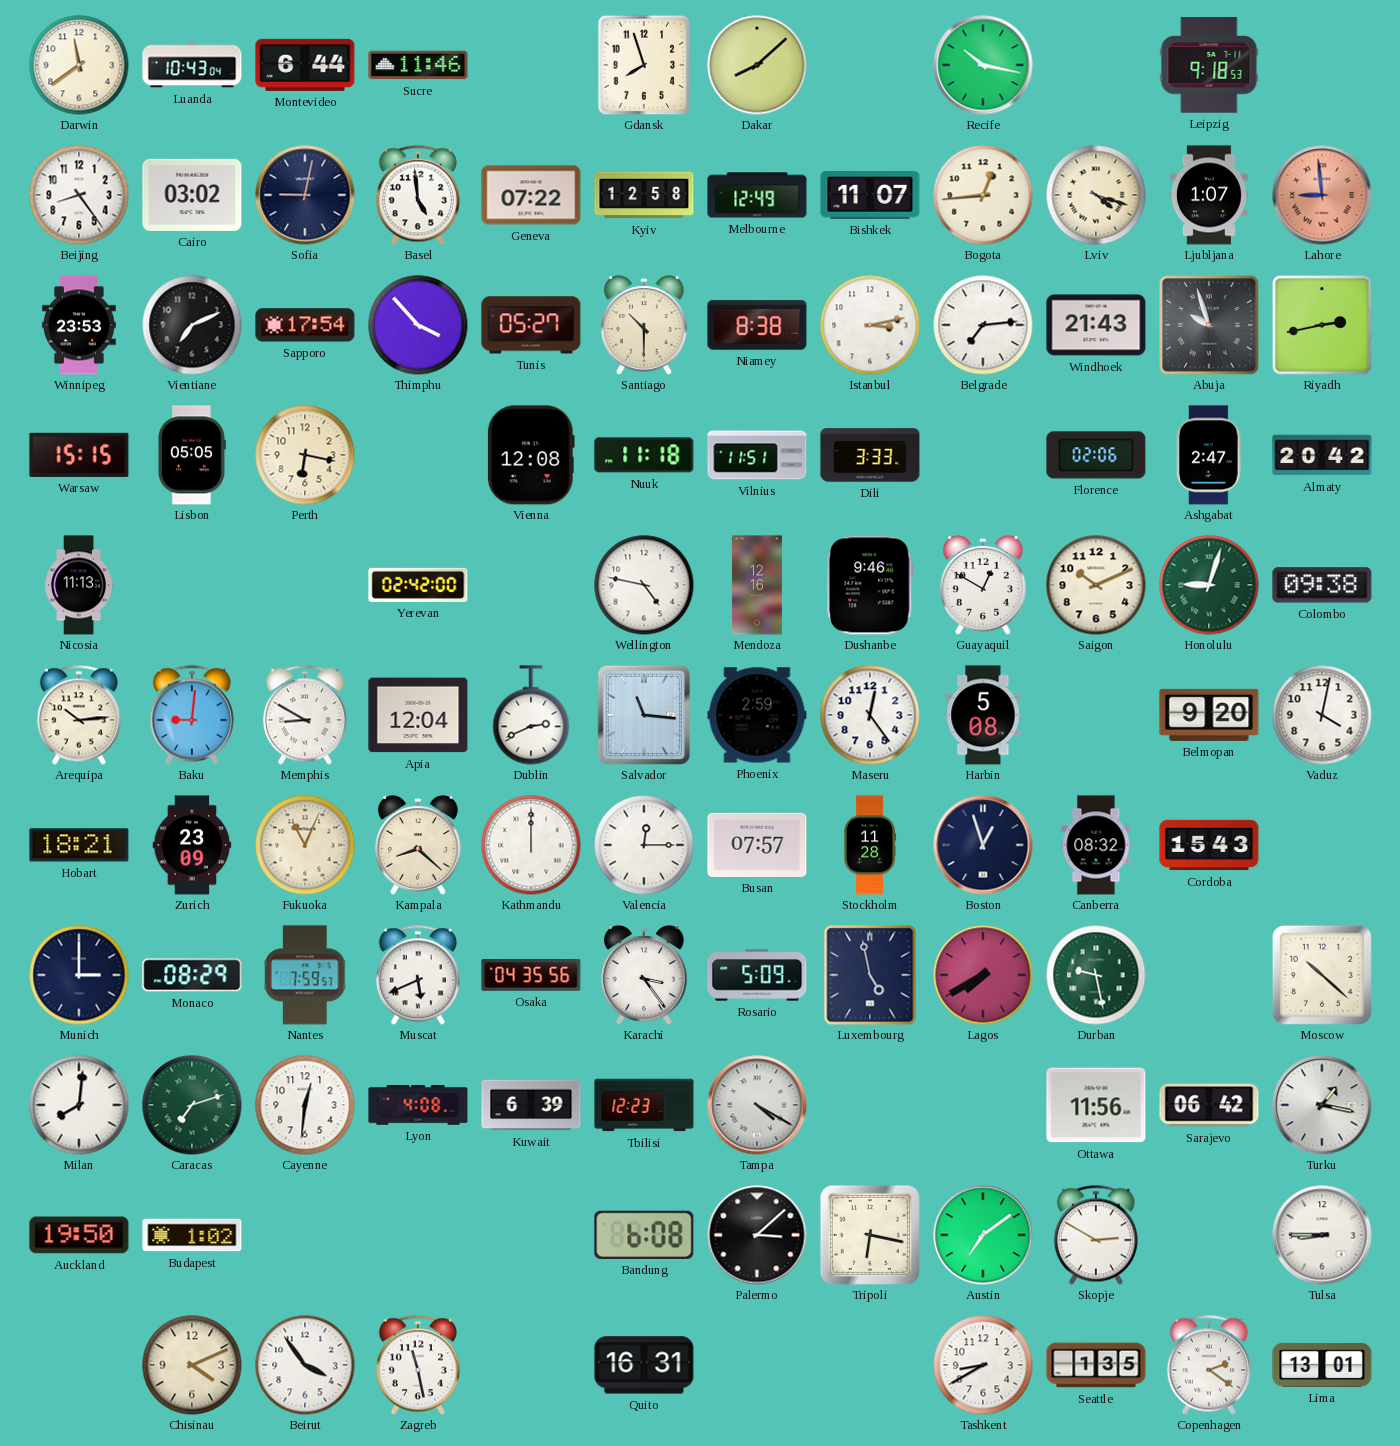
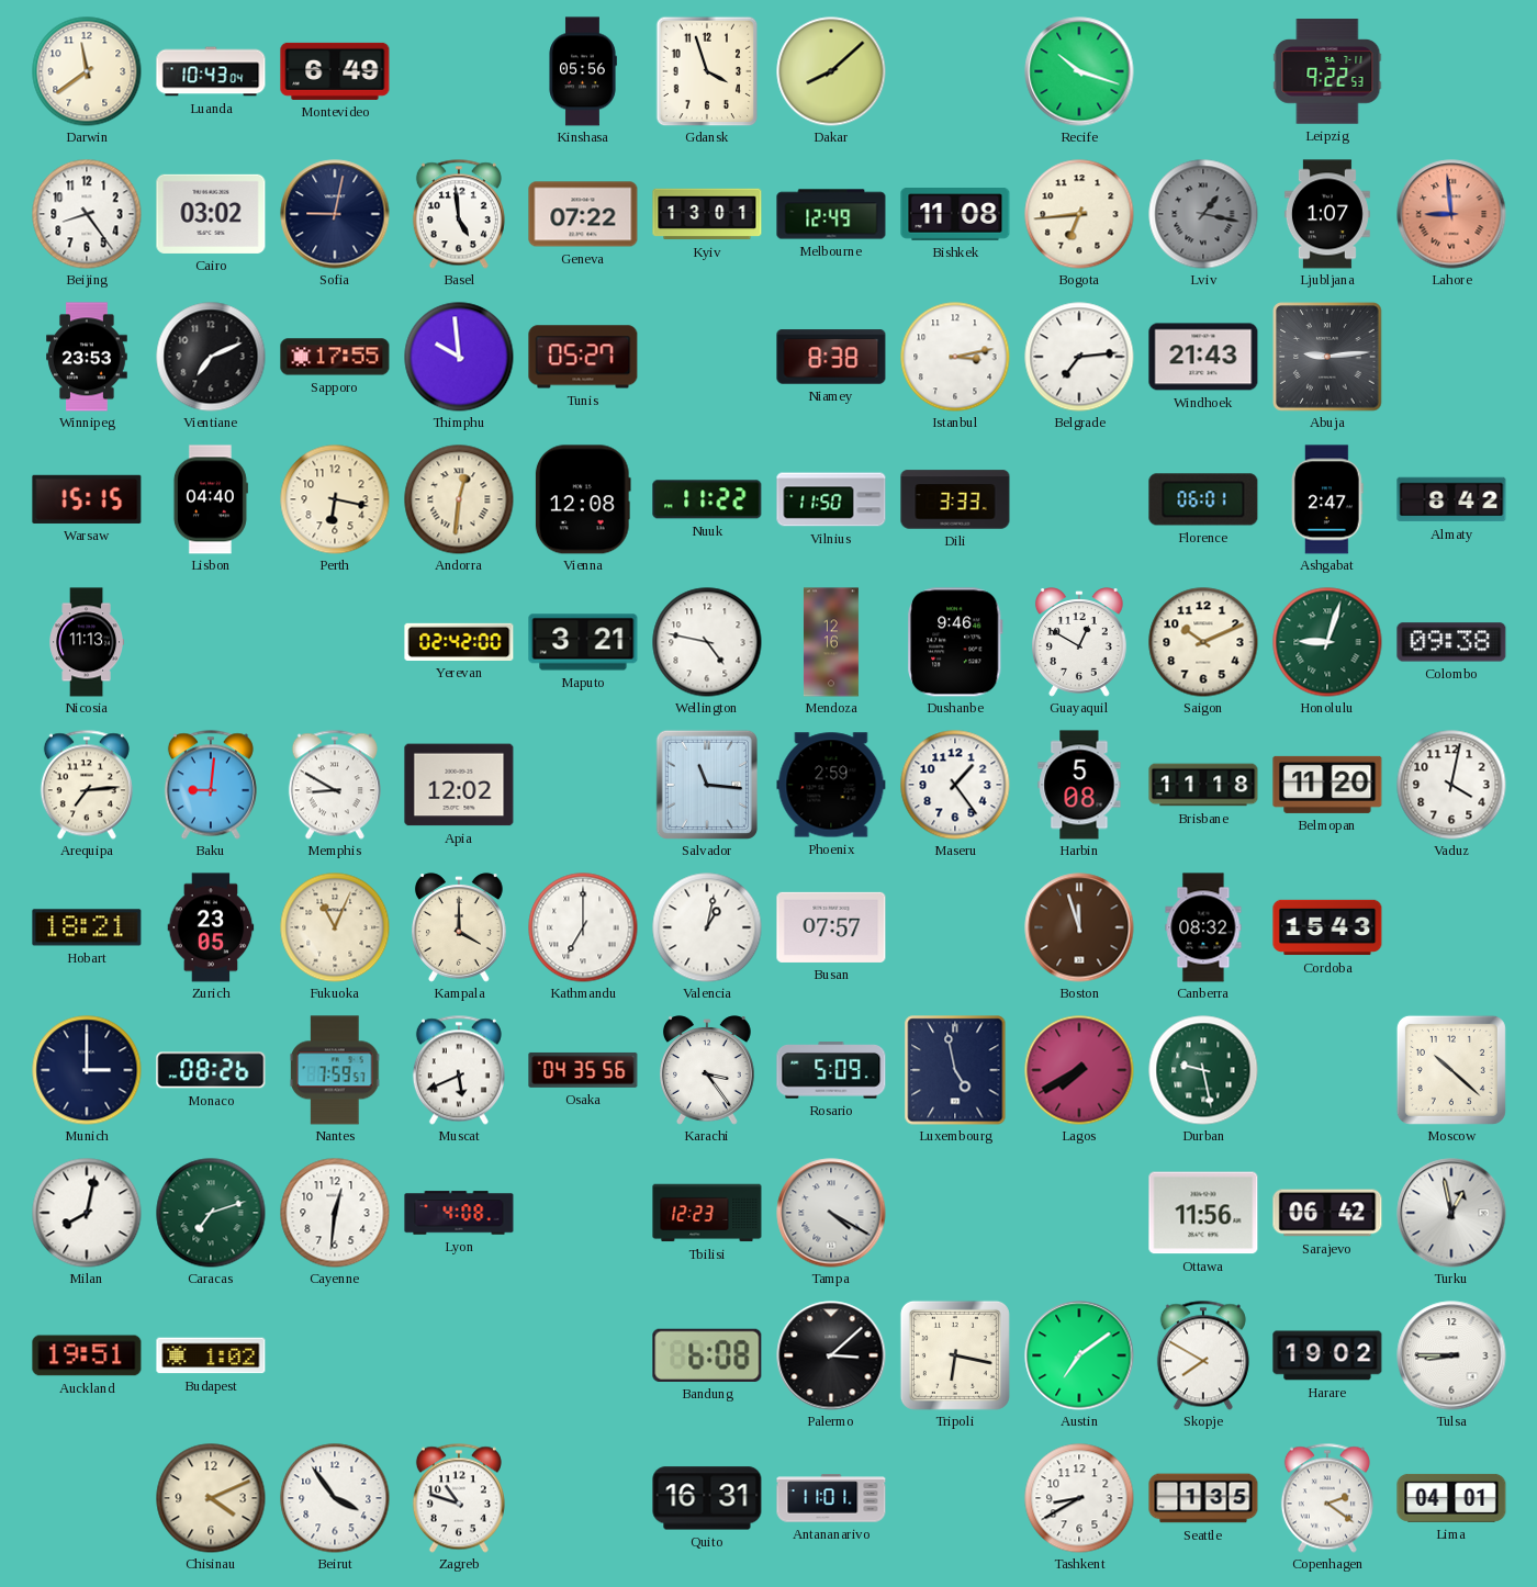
Montevideo: 6:44 -> 6:49 (335, 71)
Sucre: 11:46 -> none (418, 65)
Kinshasa: none -> 05:56 (583, 71)
Gdansk: 7:57 -> 3:57 (707, 71)
Recife: 10:17 -> 10:18 (1079, 71)
Leipzig: 9:18 -> 9:22 (1327, 71)
Kyiv: 12:58 -> 13:01 (707, 214)
Bishkek: 11:07 -> 11:08 (955, 215)
Bogota: 12:44 -> 6:44 (1079, 214)
Lviv: 4:18 -> 1:17 (1203, 214)
Lviv dial: cream -> grey (1203, 214)
Sapporo: 17:54 -> 17:55 (335, 357)
Thimphu: 3:53 -> 9:59 (459, 357)
Santiago: 10:30 -> none (645, 325)
Abuja: 9:57 -> 9:14 (1327, 357)
Riyadh: 2:43 -> none (1322, 325)
Lisbon: 05:05 -> 04:40 (210, 499)
Andorra: none -> 12:31 (459, 499)
Nuuk: 11:18 -> 11:22 (707, 499)
Vilnius: 11:51 -> 11:50 (831, 499)
Florence: 02:06 -> 06:01 (1203, 499)
Almaty: 20:42 -> 8:42 (1451, 499)
Maputo: none -> 3:21 (583, 642)
Arequipa: 10:14 -> 7:14 (87, 785)
Apia: 12:04 -> 12:02 (459, 785)
Dublin: 2:41 -> none (531, 715)
Maseru: 12:24 -> 1:24 (955, 785)
Brisbane: none -> 11:18 (1203, 785)
Belmopan: 9:20 -> 11:20 (1327, 785)
Zurich: 23:09 -> 23:05 (211, 927)
Kampala: 8:22 -> 4:00 (460, 927)
Kathmandu: 12:00 -> 7:00 (583, 927)
Valencia: 12:15 -> 1:02 (707, 927)
Stockholm: 11:28 -> none (870, 845)
Boston: 12:57 -> 11:57 (1079, 927)
Boston dial: navy -> brown (1079, 927)
Monaco: 08:29 -> 08:26 (211, 1070)
Milan: 8:01 -> 8:02 (87, 1213)
Kuwait: 6:39 -> none (531, 1105)
Turku: 1:17 -> 12:58 (1451, 1213)
Auckland: 19:50 -> 19:51 (87, 1355)
Skopje: 2:50 -> 7:50 (1203, 1355)
Harare: none -> 19:02 (1327, 1355)
Zagreb: 11:28 -> 10:48 (459, 1498)
Antananarivo: none -> 11:01 (831, 1498)
Lima: 13:01 -> 04:01 (1451, 1498)
